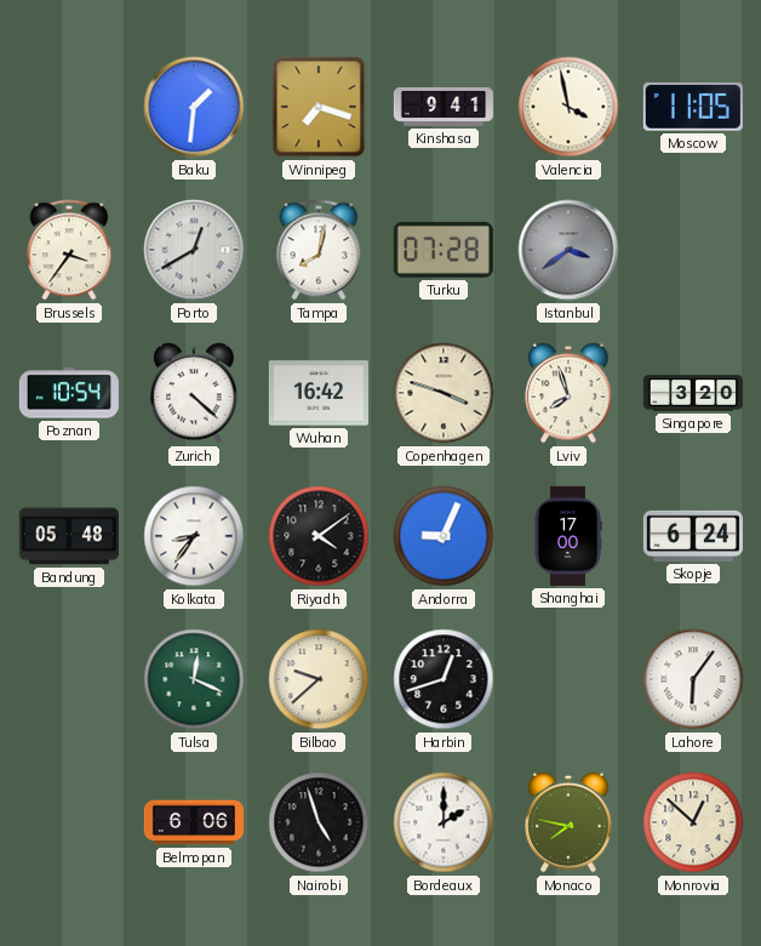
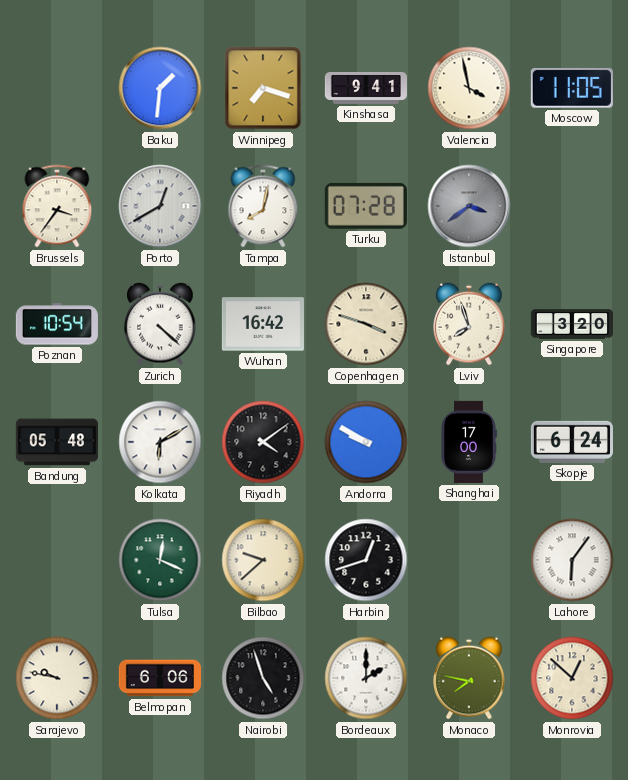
Kolkata: 8:36 -> 6:10 (160, 442)
Andorra: 9:04 -> 9:50 (366, 442)
Sarajevo: none -> 9:47 (57, 678)
